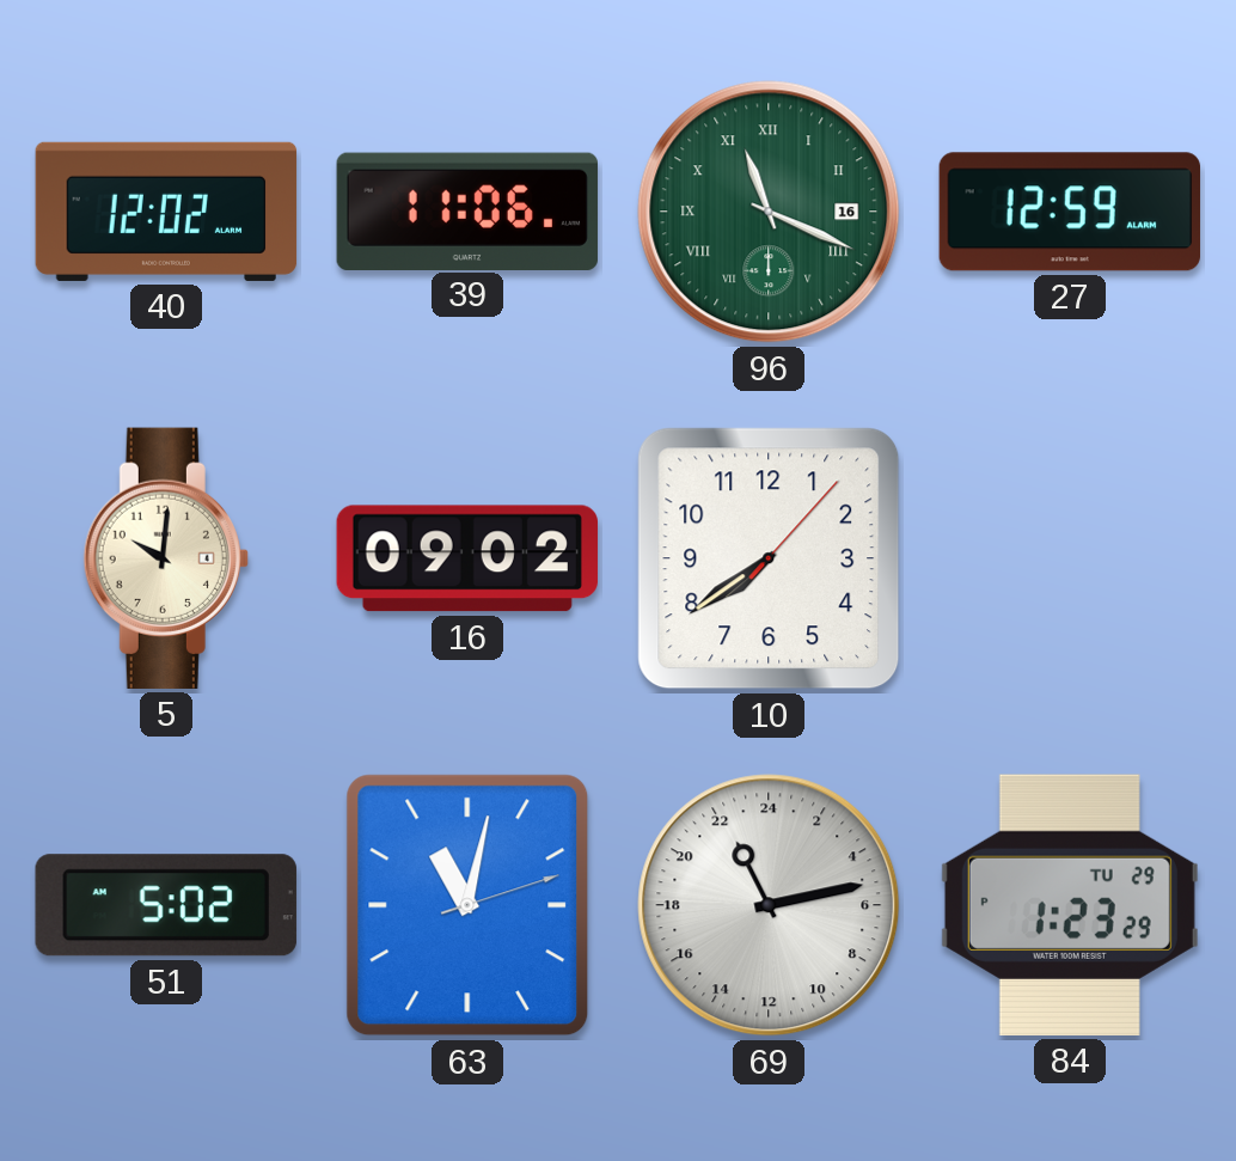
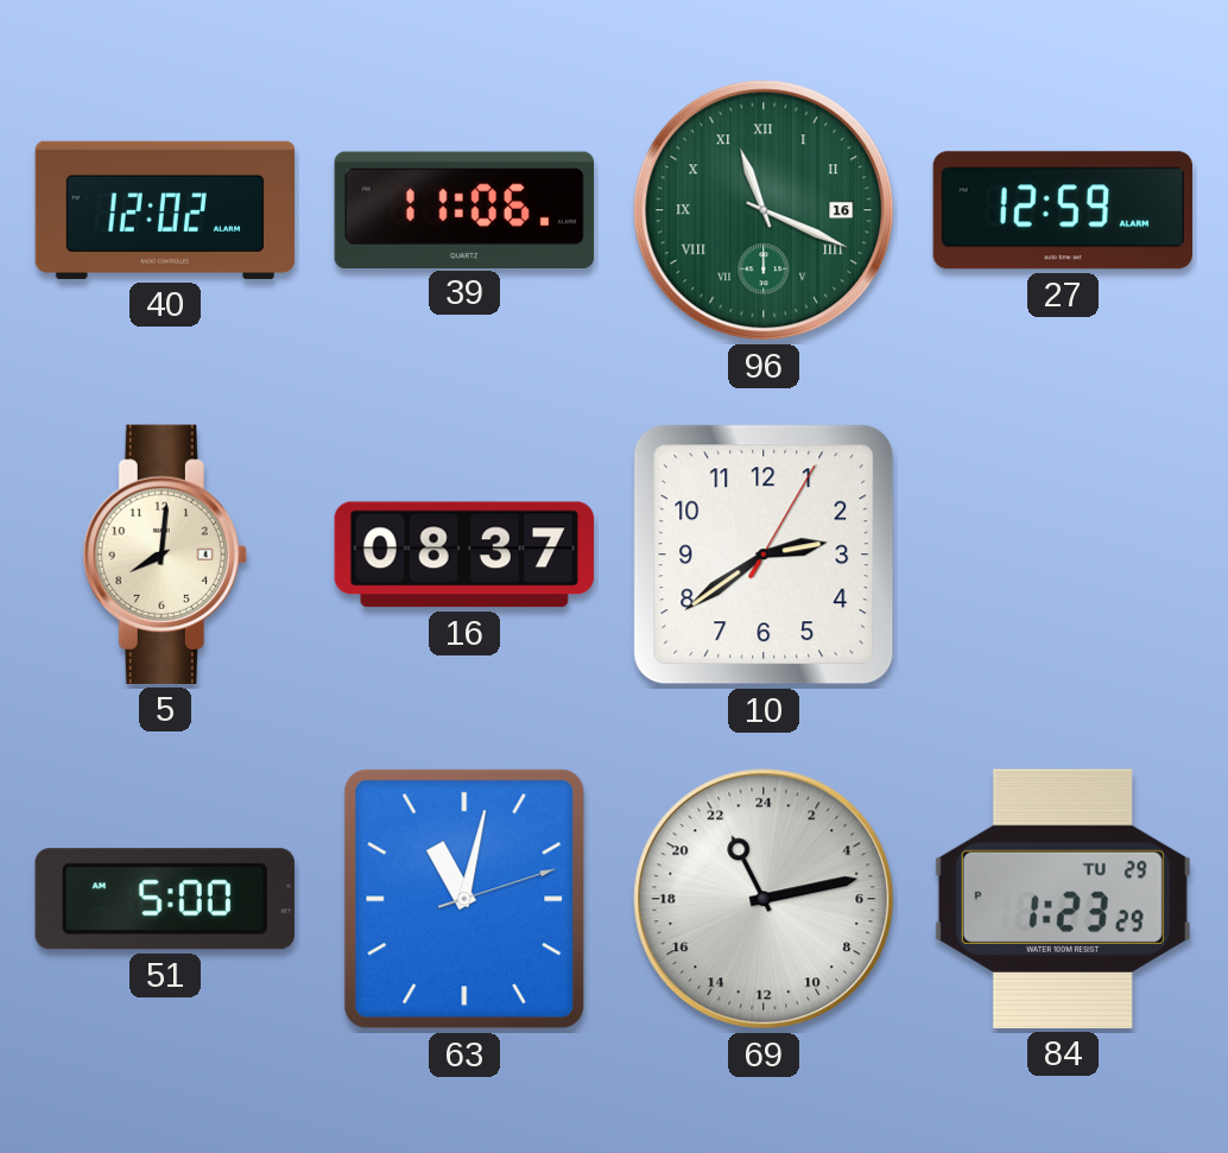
5: 10:01 -> 8:01 (165, 555)
16: 09:02 -> 08:37 (464, 555)
10: 7:39 -> 2:39 (764, 555)
51: 5:02 -> 5:00 (165, 899)
